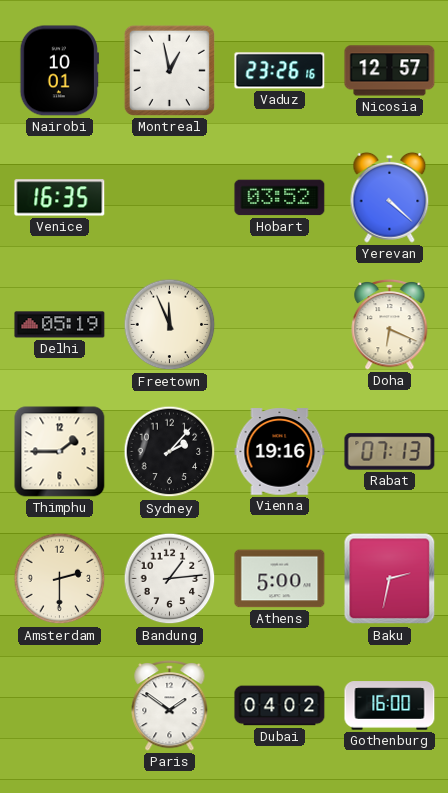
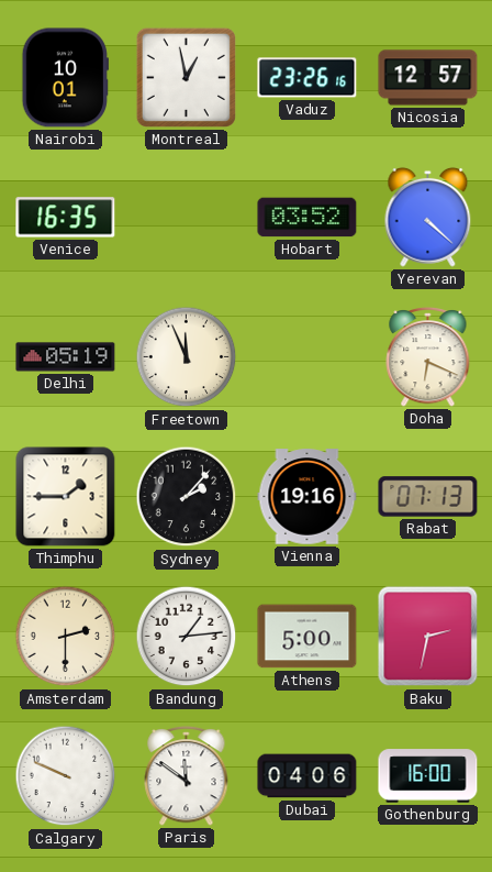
Calgary: none -> 9:49 (66, 776)
Paris: 1:51 -> 11:51 (187, 775)
Dubai: 04:02 -> 04:06 (307, 776)
